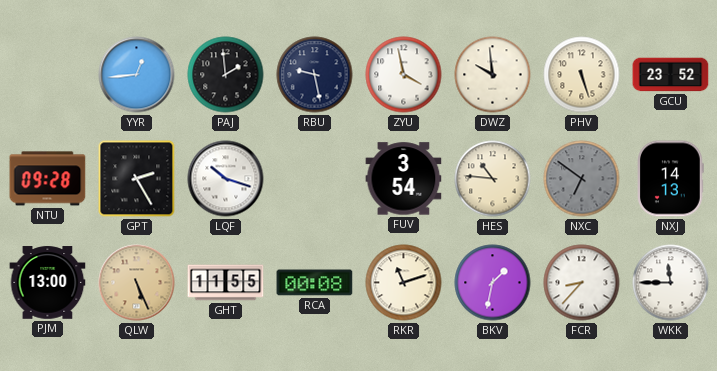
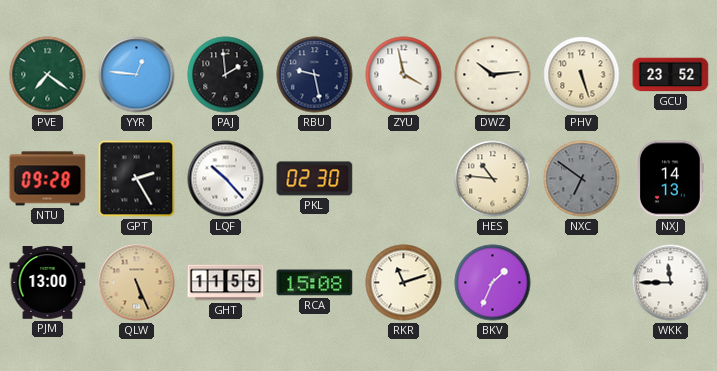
PVE: none -> 7:21 (48, 75)
YYR: 12:44 -> 12:46 (137, 75)
DWZ: 9:59 -> 10:14 (493, 75)
LQF: 10:18 -> 10:23 (226, 179)
PKL: none -> 02:30 (315, 179)
FUV: 3:54 -> none (404, 179)
RCA: 00:08 -> 15:08 (315, 283)
BKV: 1:32 -> 1:34 (493, 283)
FCR: 8:37 -> none (582, 283)
